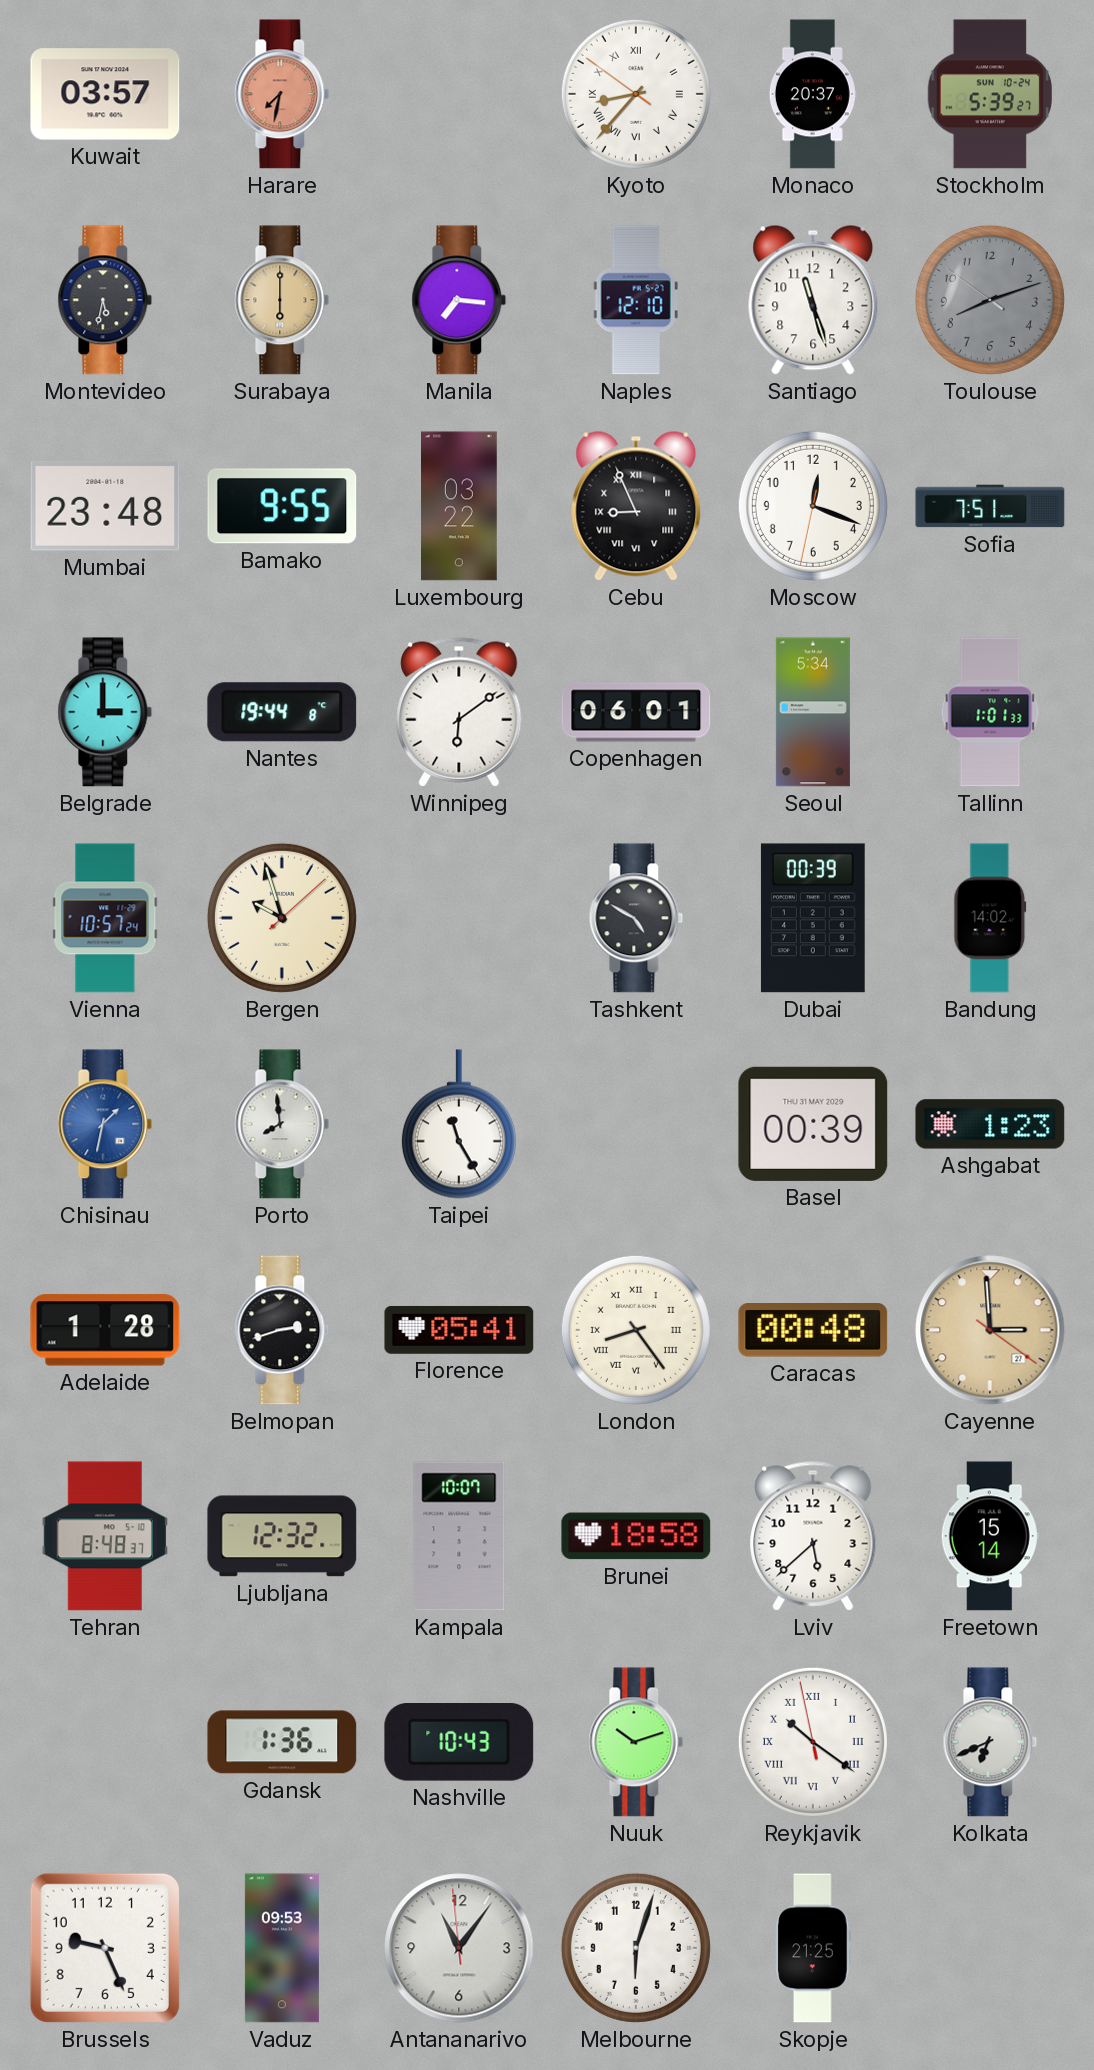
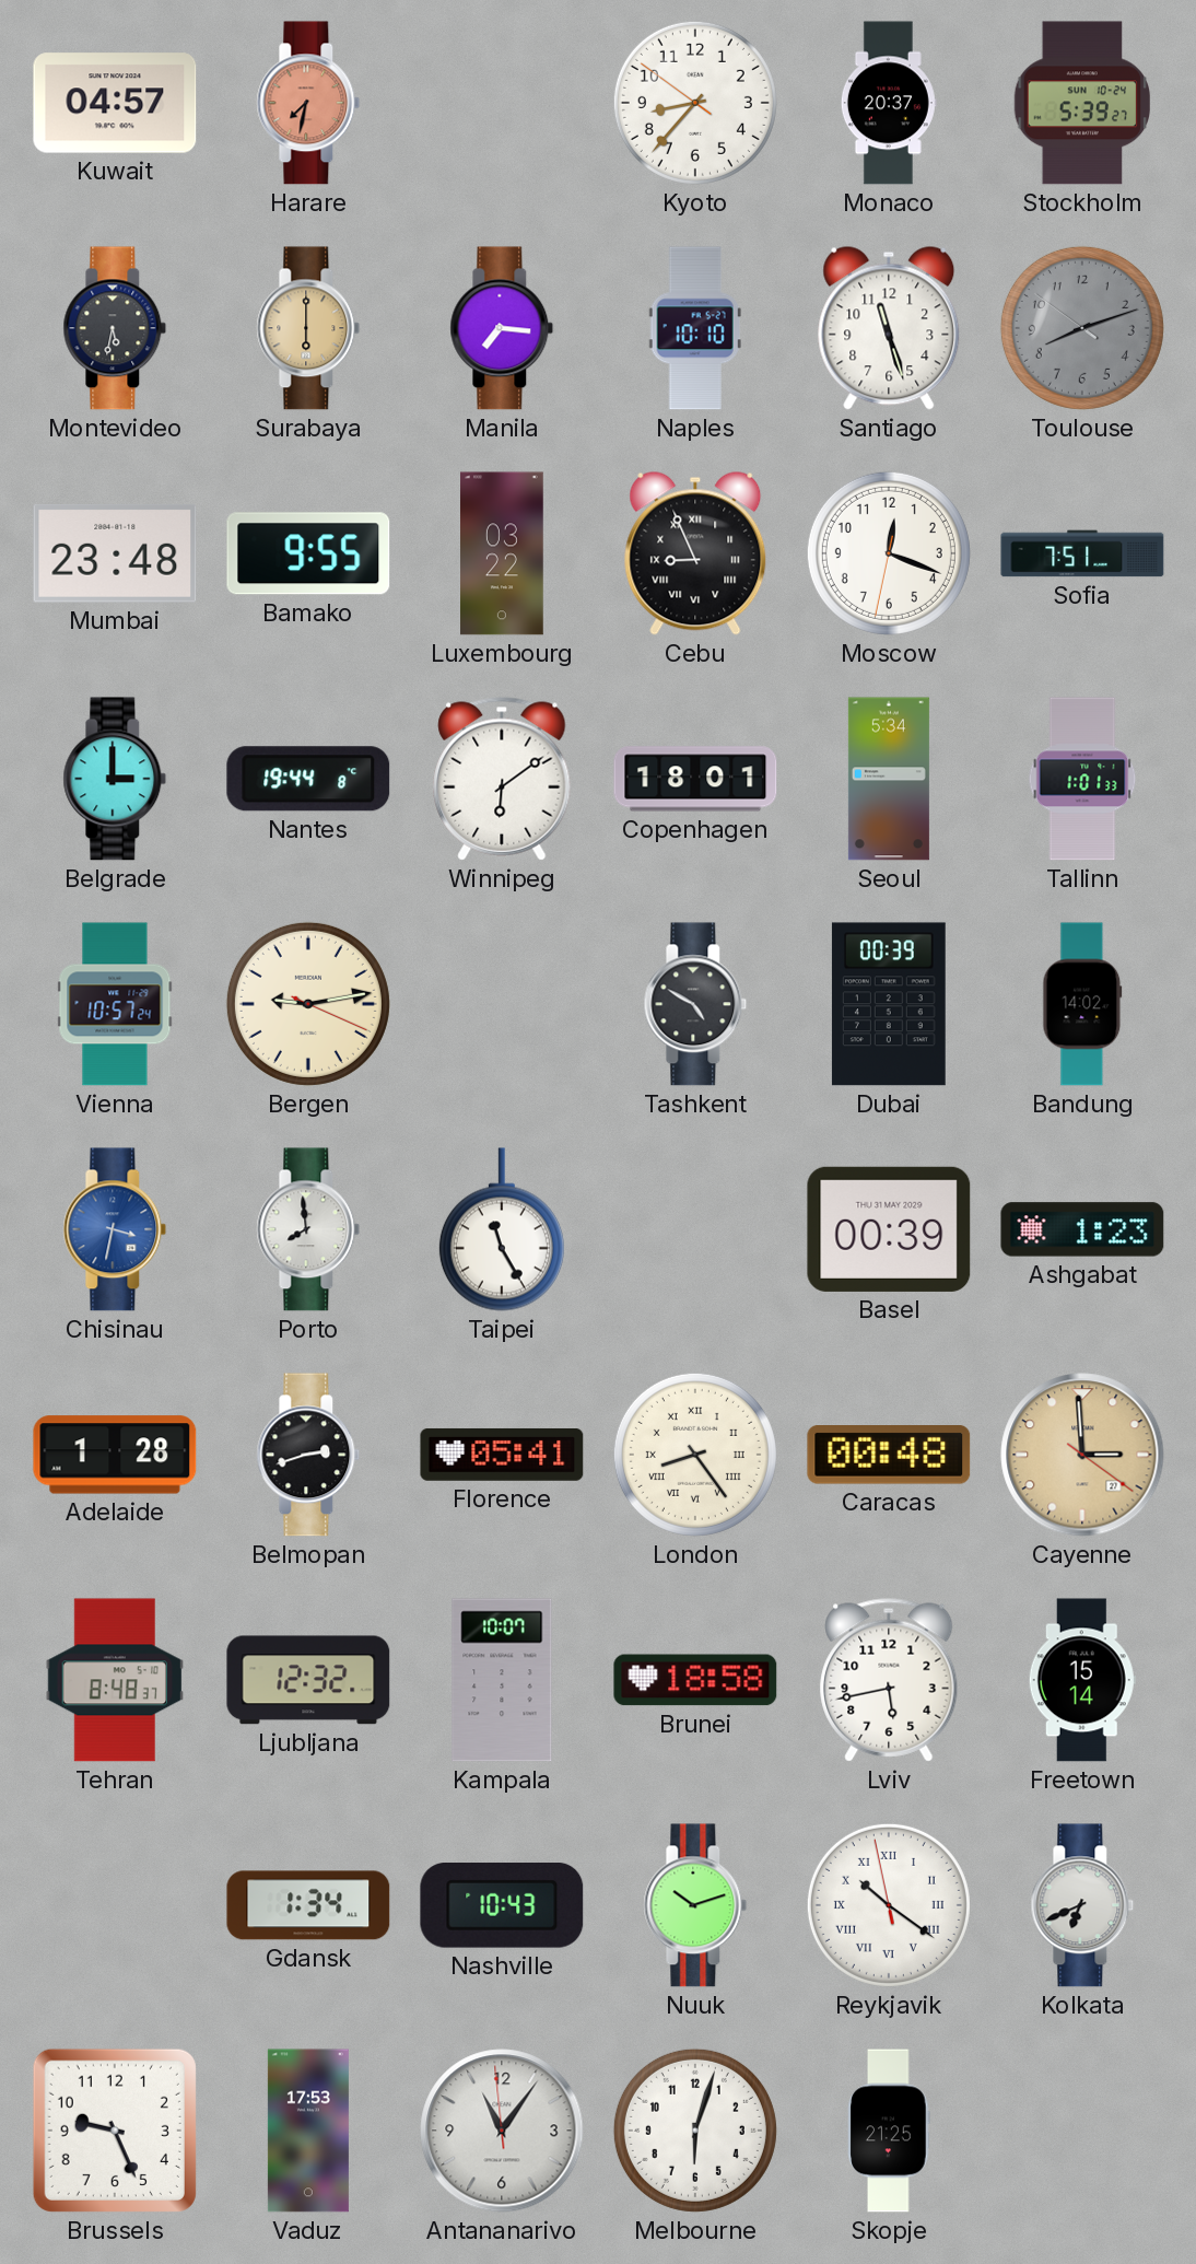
Kuwait: 03:57 -> 04:57 (115, 103)
Kyoto numerals: Roman -> Arabic (695, 103)
Naples: 12:10 -> 10:10 (695, 328)
Copenhagen: 06:01 -> 18:01 (695, 779)
Bergen: 9:57 -> 9:13 (308, 1004)
Chisinau: 1:32 -> 3:32 (115, 1229)
Lviv: 5:38 -> 5:43 (889, 1680)
Gdansk: 1:36 -> 1:34 (308, 1905)
Vaduz: 09:53 -> 17:53 (308, 2131)
